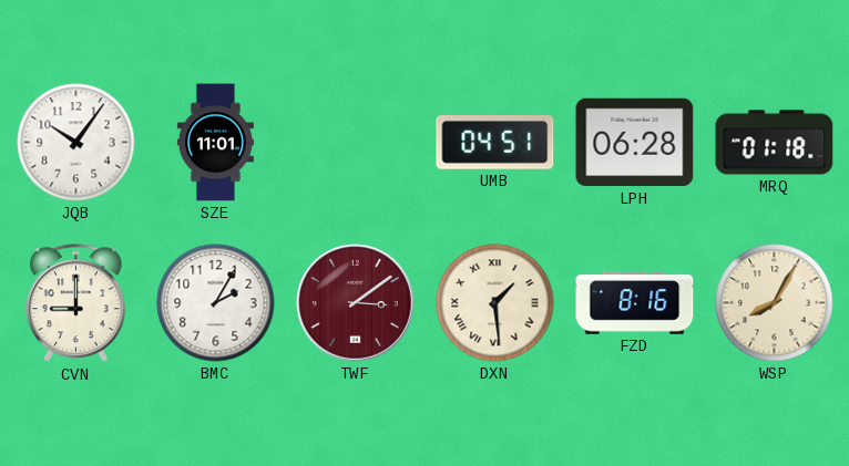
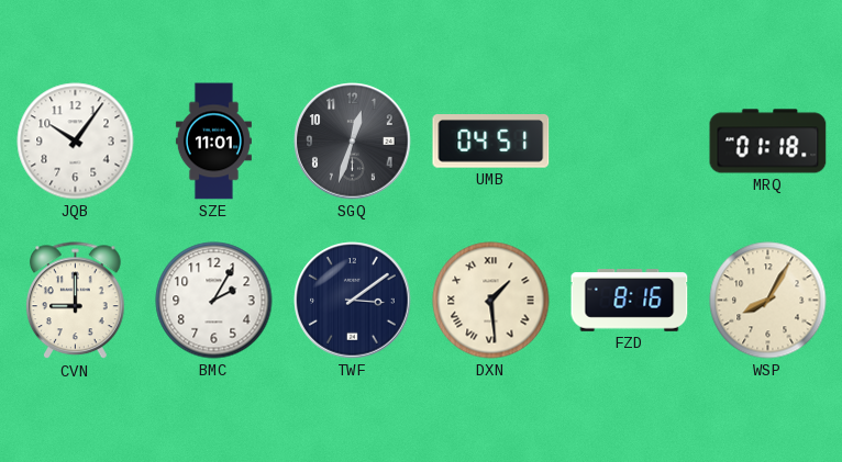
SGQ: none -> 12:33 (353, 142)
LPH: 06:28 -> none (635, 143)
TWF dial: burgundy -> navy (353, 301)
